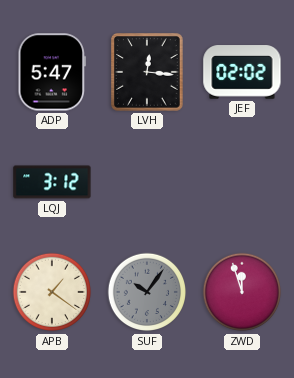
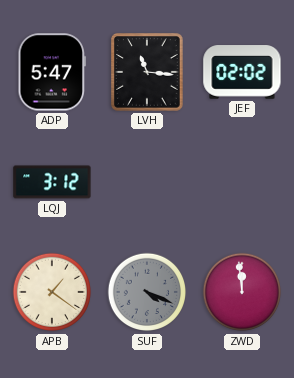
LVH: 12:16 -> 11:16 (147, 72)
SUF: 10:06 -> 4:19 (147, 292)
ZWD: 11:57 -> 11:59 (242, 292)
